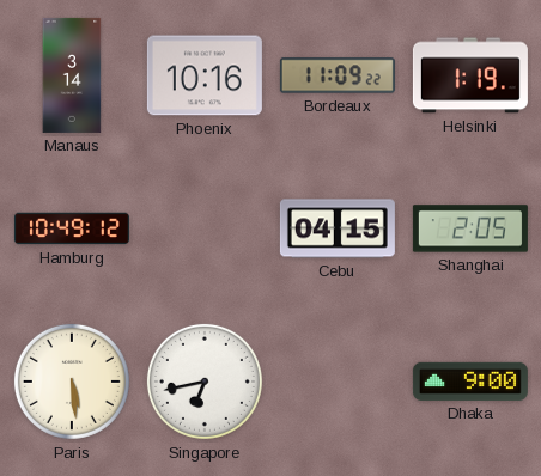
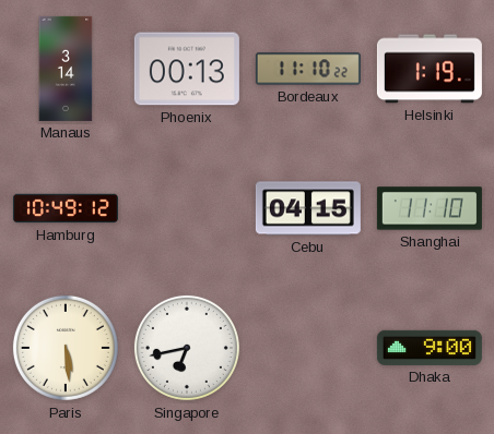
Phoenix: 10:16 -> 00:13 (187, 69)
Bordeaux: 11:09 -> 11:10 (308, 69)
Shanghai: 2:05 -> 11:10 (430, 208)
